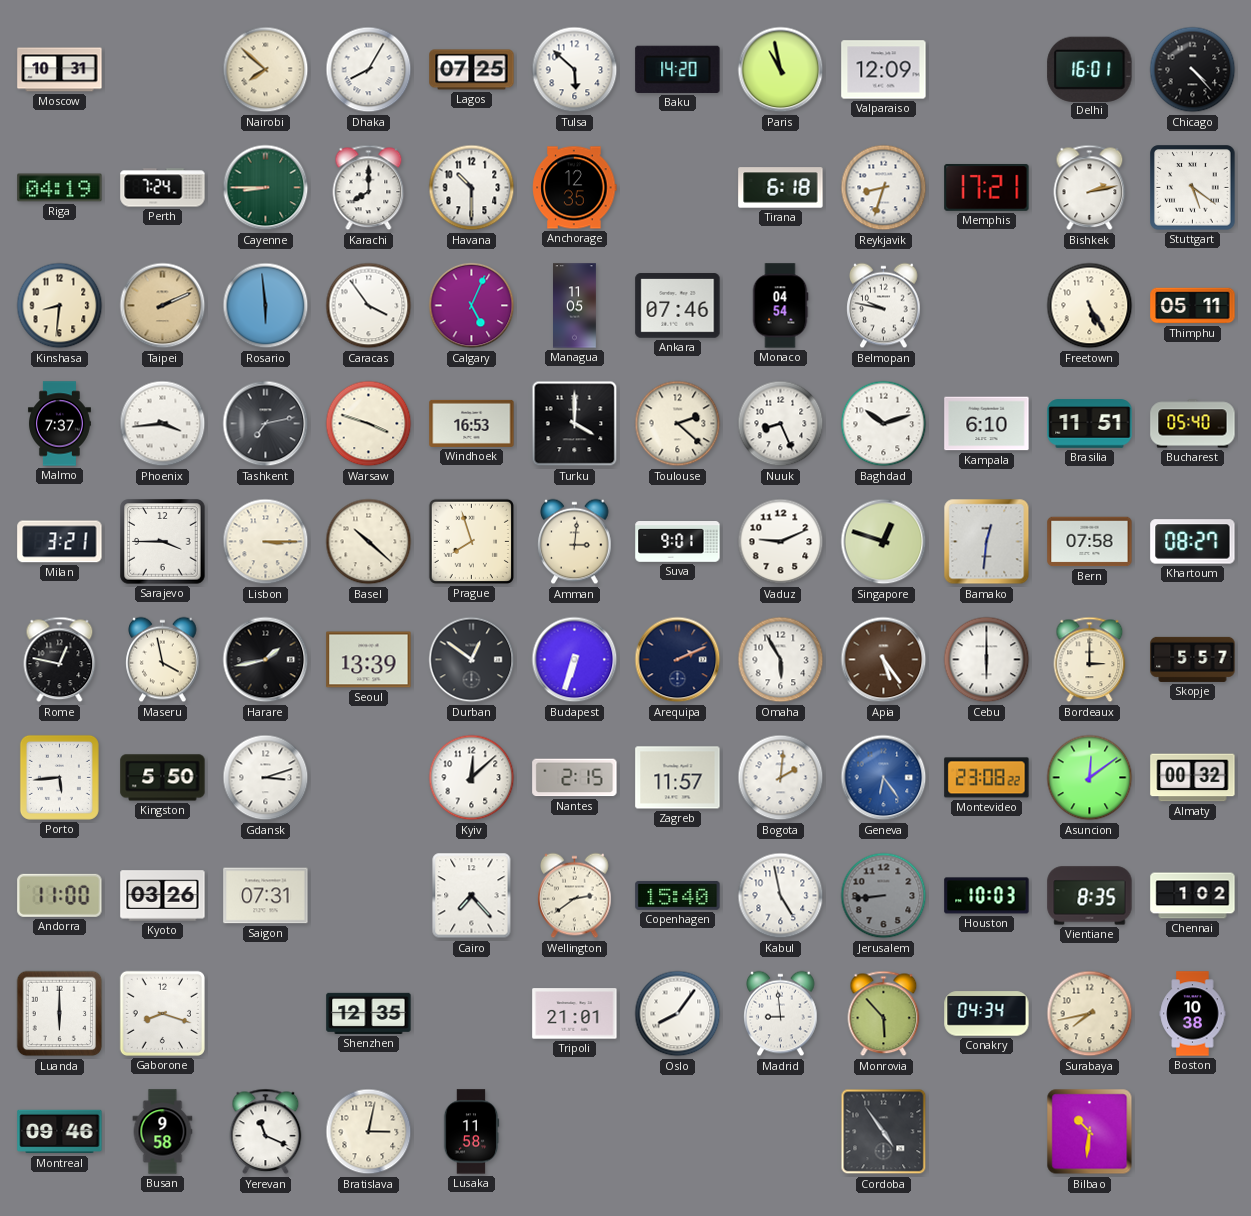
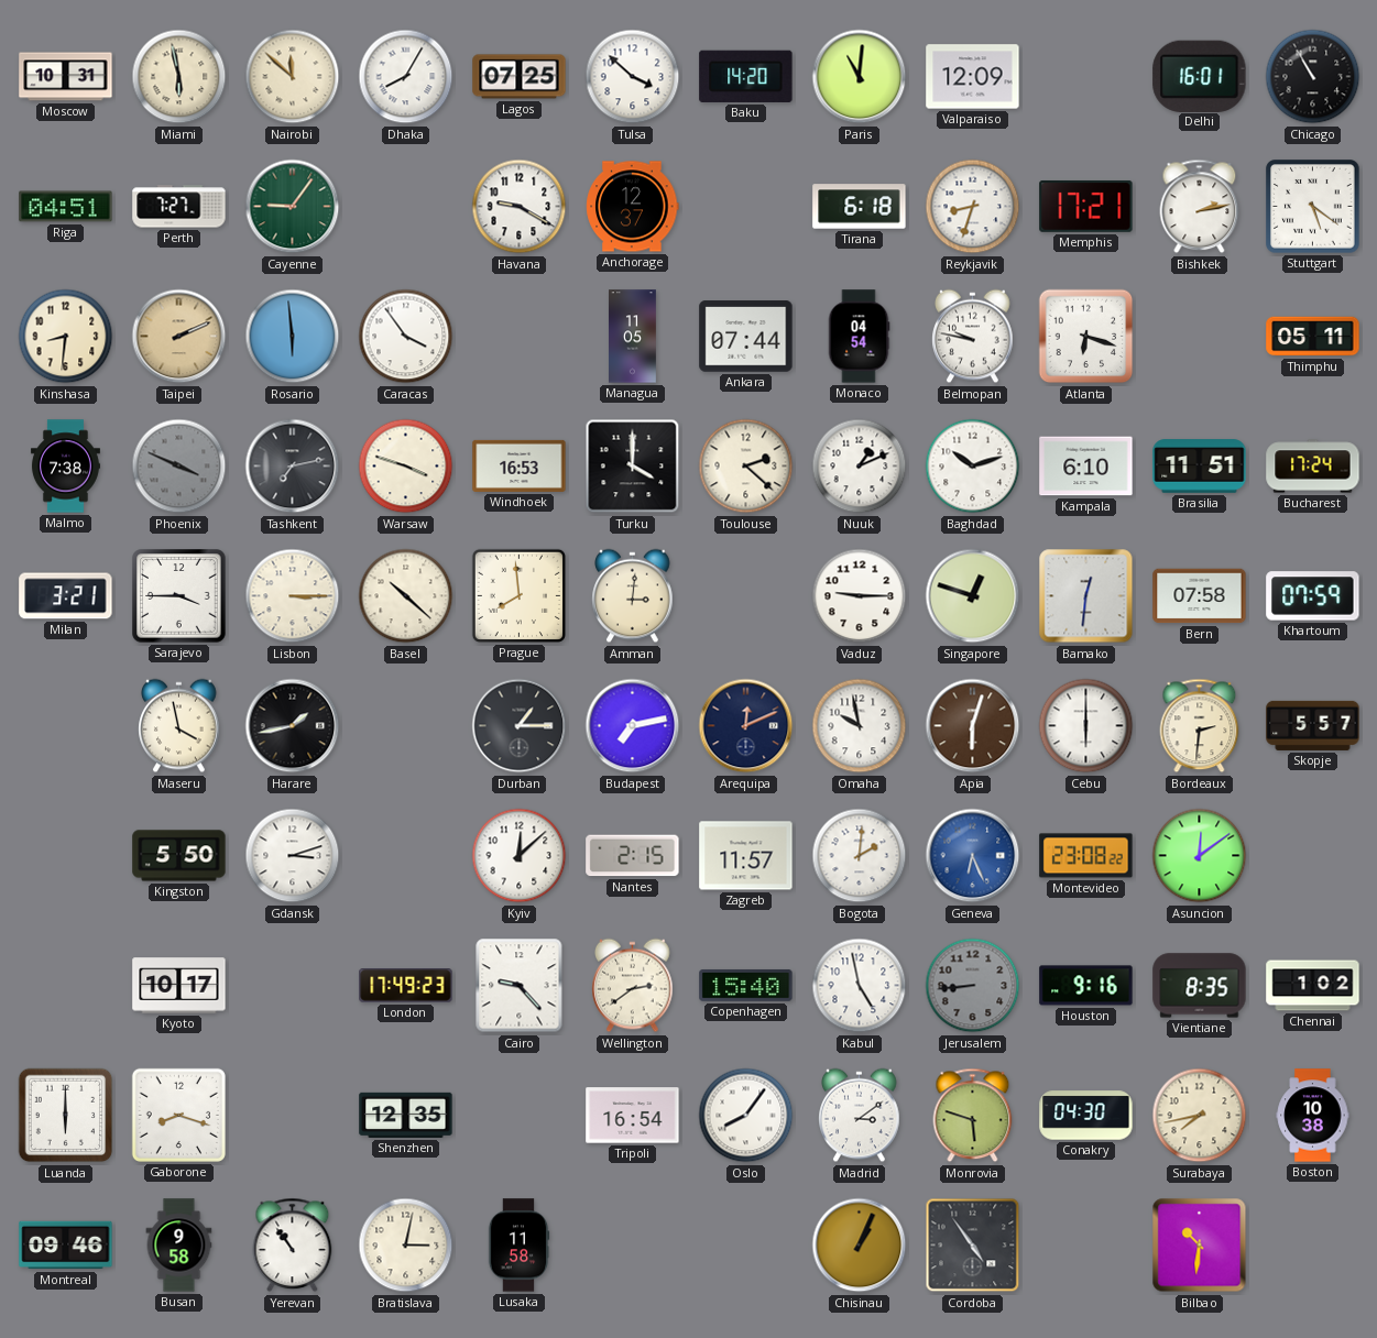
Miami: none -> 5:58 (179, 77)
Nairobi: 7:52 -> 11:52 (293, 77)
Tulsa: 5:52 -> 3:52 (633, 77)
Paris: 10:58 -> 11:01 (860, 77)
Chicago: 4:23 -> 10:55 (1313, 77)
Riga: 04:19 -> 04:51 (66, 207)
Perth: 7:24 -> 7:27 (179, 207)
Cayenne: 8:45 -> 9:06 (293, 207)
Karachi: 8:00 -> none (369, 188)
Havana: 10:30 -> 9:20 (520, 207)
Anchorage: 12:35 -> 12:37 (633, 207)
Calgary: 5:04 -> none (472, 306)
Ankara: 07:46 -> 07:44 (746, 337)
Atlanta: none -> 6:18 (1086, 337)
Freetown: 5:25 -> none (1090, 306)
Malmo: 7:37 -> 7:38 (65, 467)
Phoenix: 3:44 -> 3:49 (179, 467)
Phoenix dial: white -> grey (179, 467)
Nuuk: 8:26 -> 1:11 (860, 467)
Bucharest: 05:40 -> 17:24 (1313, 467)
Prague: 7:57 -> 7:59 (518, 595)
Suva: 9:01 -> none (678, 542)
Vaduz: 9:11 -> 9:15 (860, 596)
Khartoum: 08:27 -> 07:59 (1313, 596)
Rome: 12:47 -> none (60, 660)
Seoul: 13:39 -> none (369, 660)
Durban: 12:51 -> 1:15 (520, 726)
Budapest: 6:33 -> 7:13 (633, 726)
Arequipa: 2:11 -> 12:11 (746, 726)
Omaha: 5:55 -> 9:58 (860, 726)
Apia: 5:24 -> 6:03 (973, 726)
Bordeaux: 3:00 -> 2:31 (1200, 726)
Porto: 5:44 -> none (59, 777)
Geneva: 6:24 -> 6:26 (973, 856)
Almaty: 00:32 -> none (1193, 778)
Andorra: 11:00 -> none (60, 895)
Kyoto: 03:26 -> 10:17 (179, 986)
Saigon: 07:31 -> none (266, 896)
London: none -> 17:49 (406, 986)
Cairo: 7:23 -> 9:23 (520, 986)
Houston: 10:03 -> 9:16 (1086, 986)
Tripoli: 21:01 -> 16:54 (633, 1116)
Madrid: 8:59 -> 3:09 (860, 1116)
Monrovia: 5:53 -> 5:48 (973, 1116)
Conakry: 04:34 -> 04:30 (1086, 1116)
Yerevan: 11:19 -> 10:54 (293, 1246)
Chisinau: none -> 1:04 (860, 1246)
